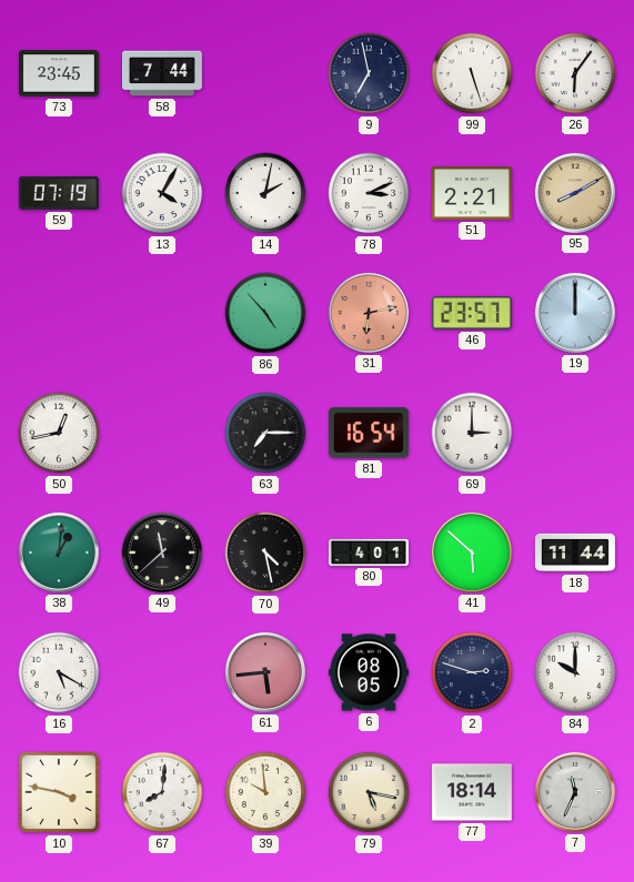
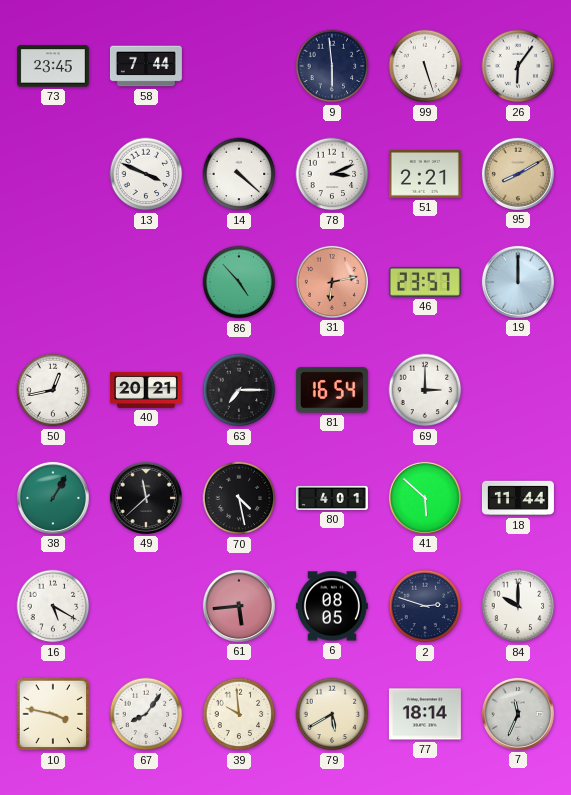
9: 6:58 -> 5:59 (332, 66)
59: 07:19 -> none (59, 193)
13: 4:05 -> 3:49 (146, 174)
14: 2:02 -> 4:22 (239, 174)
40: none -> 20:21 (146, 390)
38: 1:01 -> 1:05 (53, 498)
67: 8:01 -> 8:06 (146, 714)
79: 5:17 -> 5:40 (332, 714)
